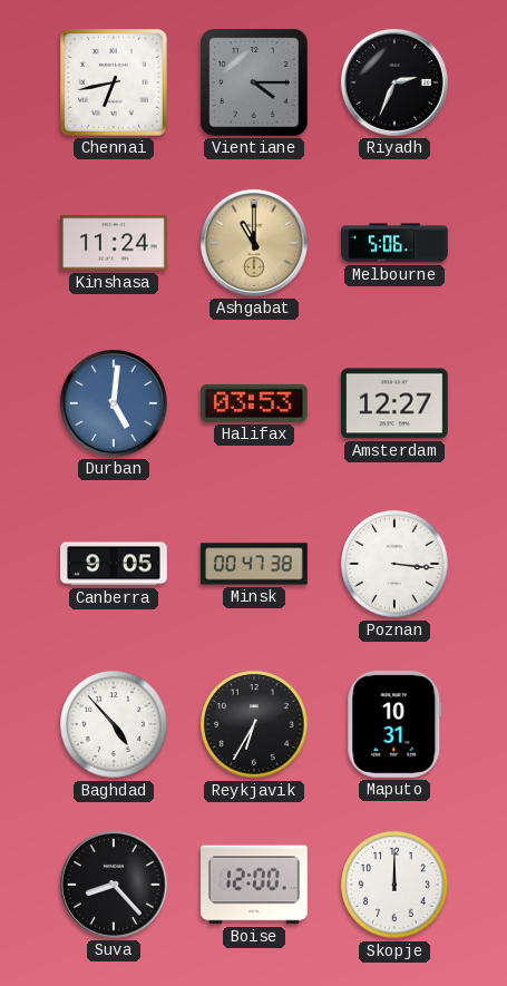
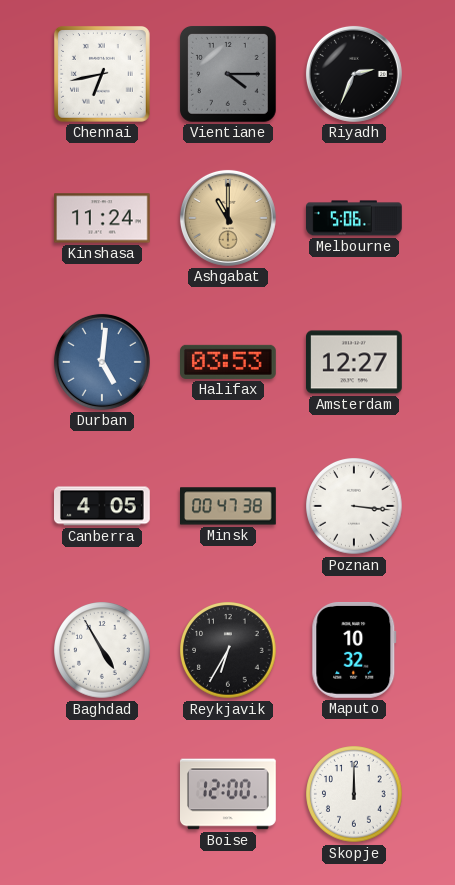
Canberra: 9:05 -> 4:05 (103, 506)
Baghdad: 4:53 -> 4:55 (102, 650)
Maputo: 10:31 -> 10:32 (354, 651)
Suva: 8:23 -> none (114, 885)
